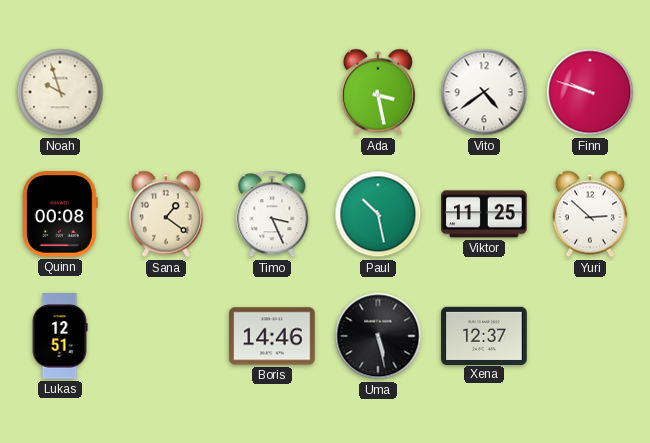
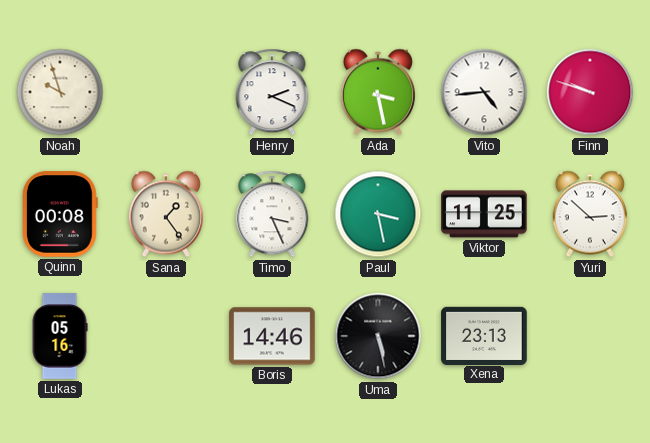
Henry: none -> 2:19 (272, 92)
Vito: 4:39 -> 4:44 (484, 92)
Sana: 1:21 -> 1:24 (166, 214)
Paul: 10:28 -> 3:28 (378, 214)
Lukas: 12:51 -> 05:16 (60, 336)
Xena: 12:37 -> 23:13 (484, 335)
